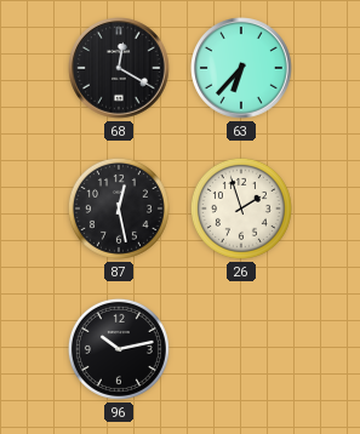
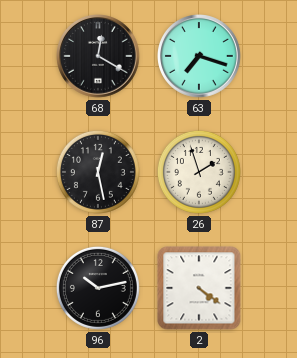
63: 6:37 -> 7:18 (200, 57)
2: none -> 4:21 (199, 288)
